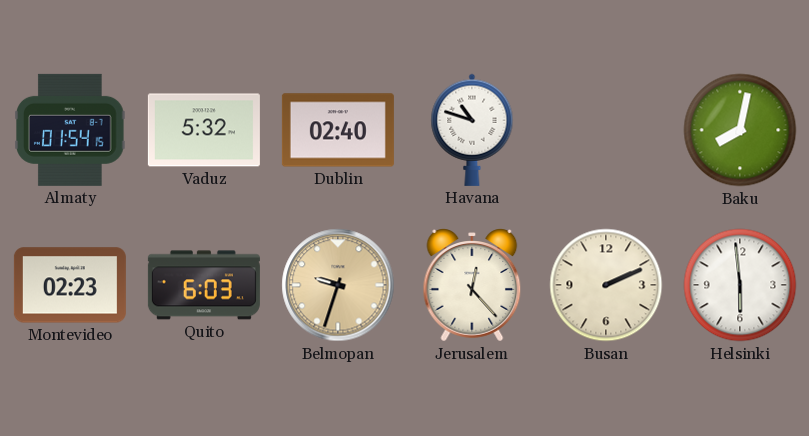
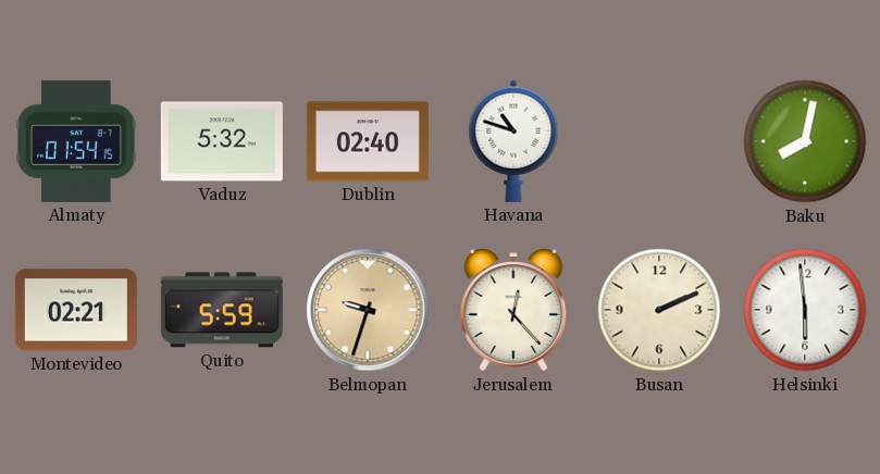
Montevideo: 02:23 -> 02:21 (76, 310)
Quito: 6:03 -> 5:59 (222, 310)
